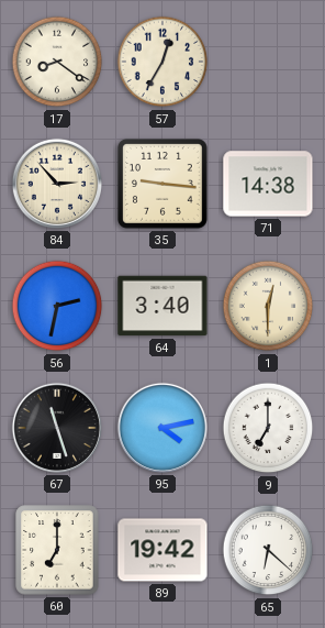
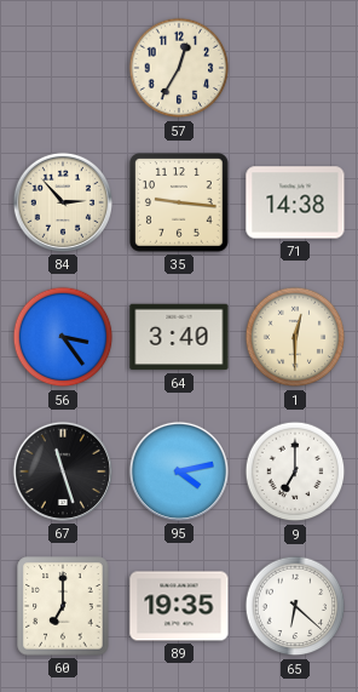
17: 8:21 -> none (57, 62)
56: 2:32 -> 3:24 (63, 337)
89: 19:42 -> 19:35 (179, 606)
